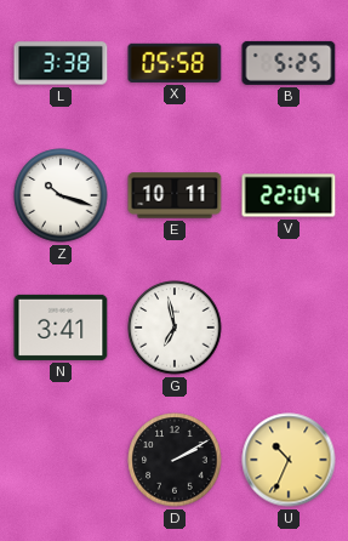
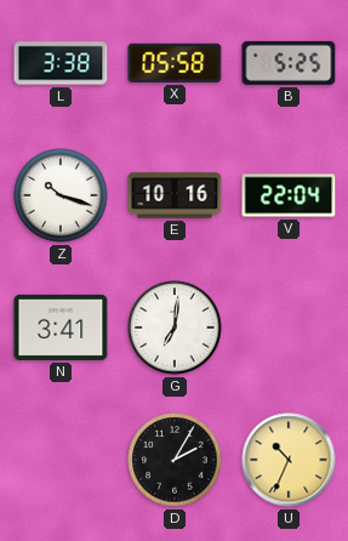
E: 10:11 -> 10:16 (175, 195)
G: 6:58 -> 7:01 (175, 328)
D: 2:10 -> 2:05 (175, 460)
